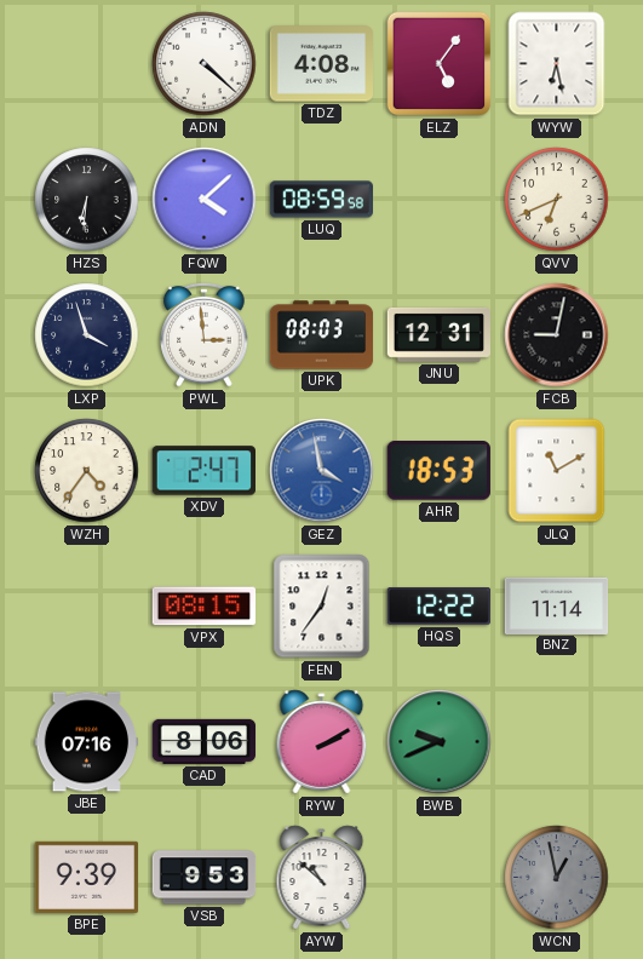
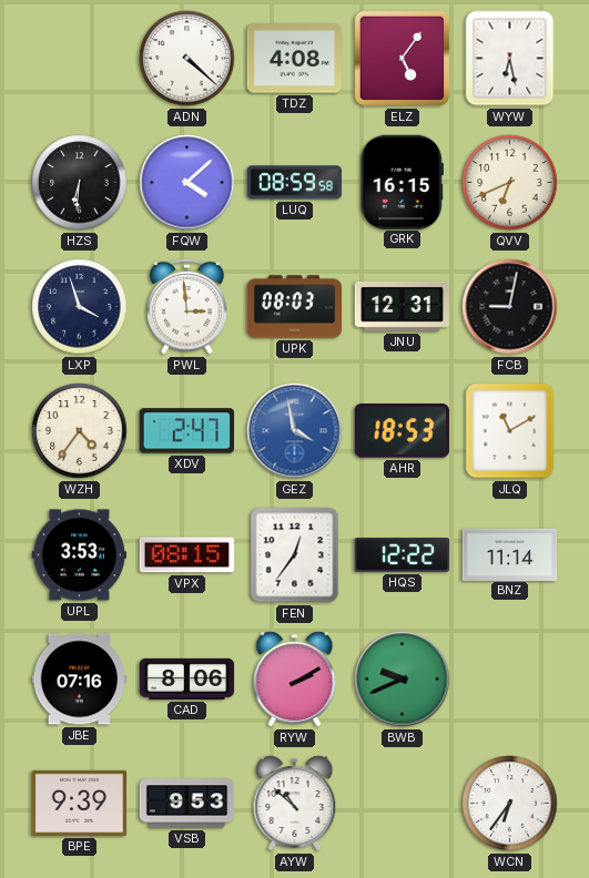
GRK: none -> 16:15 (402, 182)
UPL: none -> 3:53 (80, 555)
WCN: 12:58 -> 6:36 (510, 804)
WCN dial: grey -> white (510, 804)
